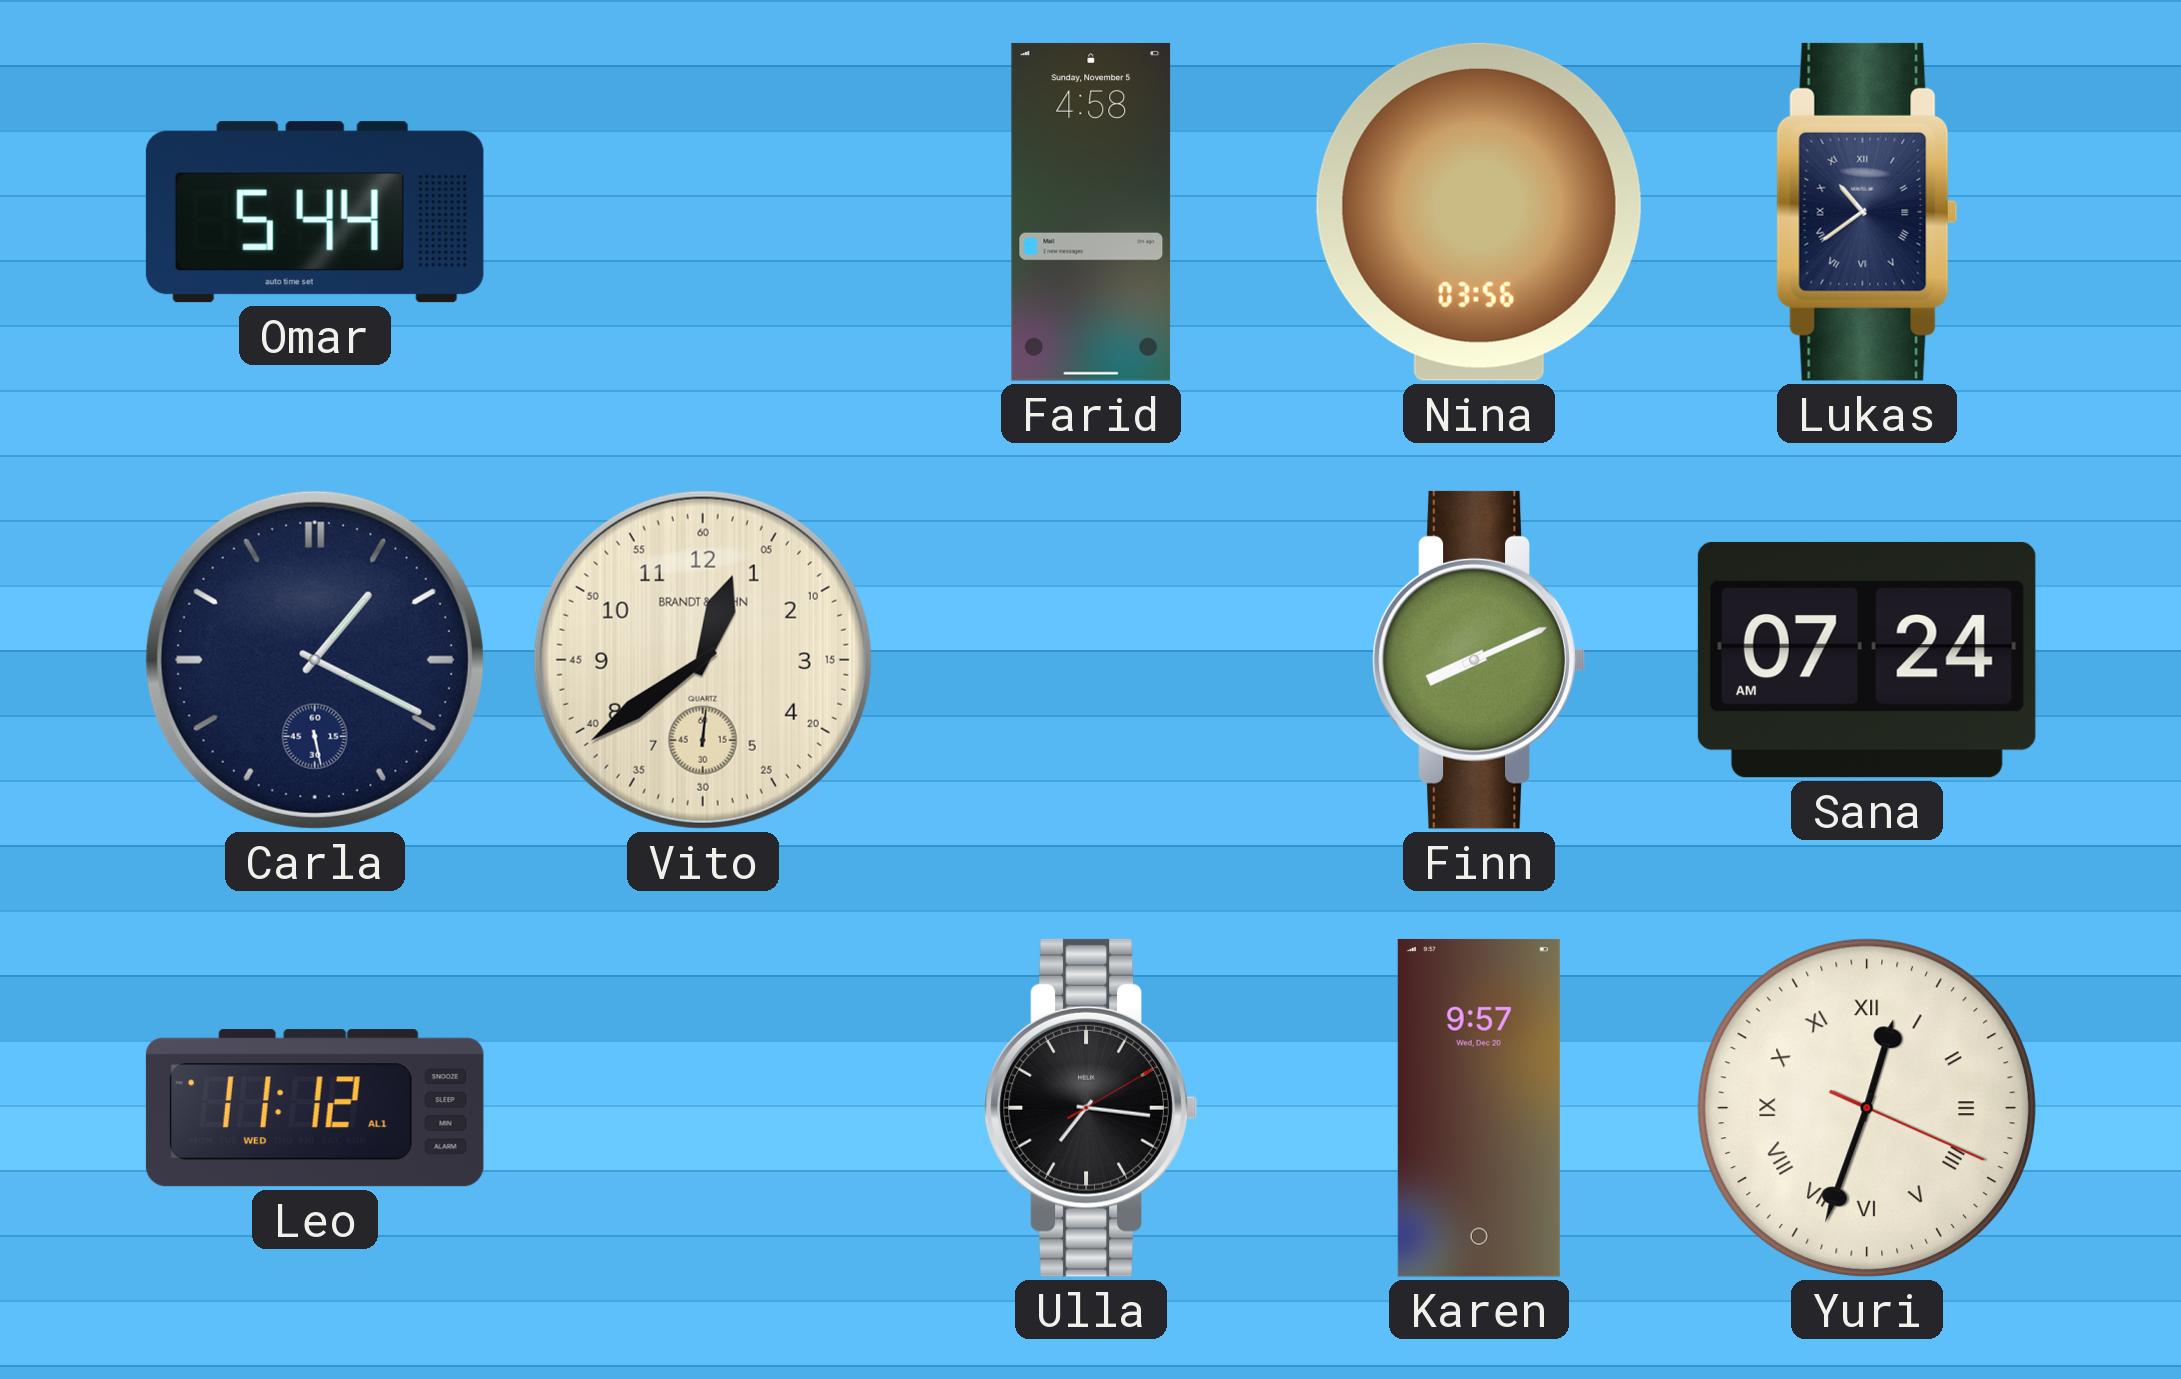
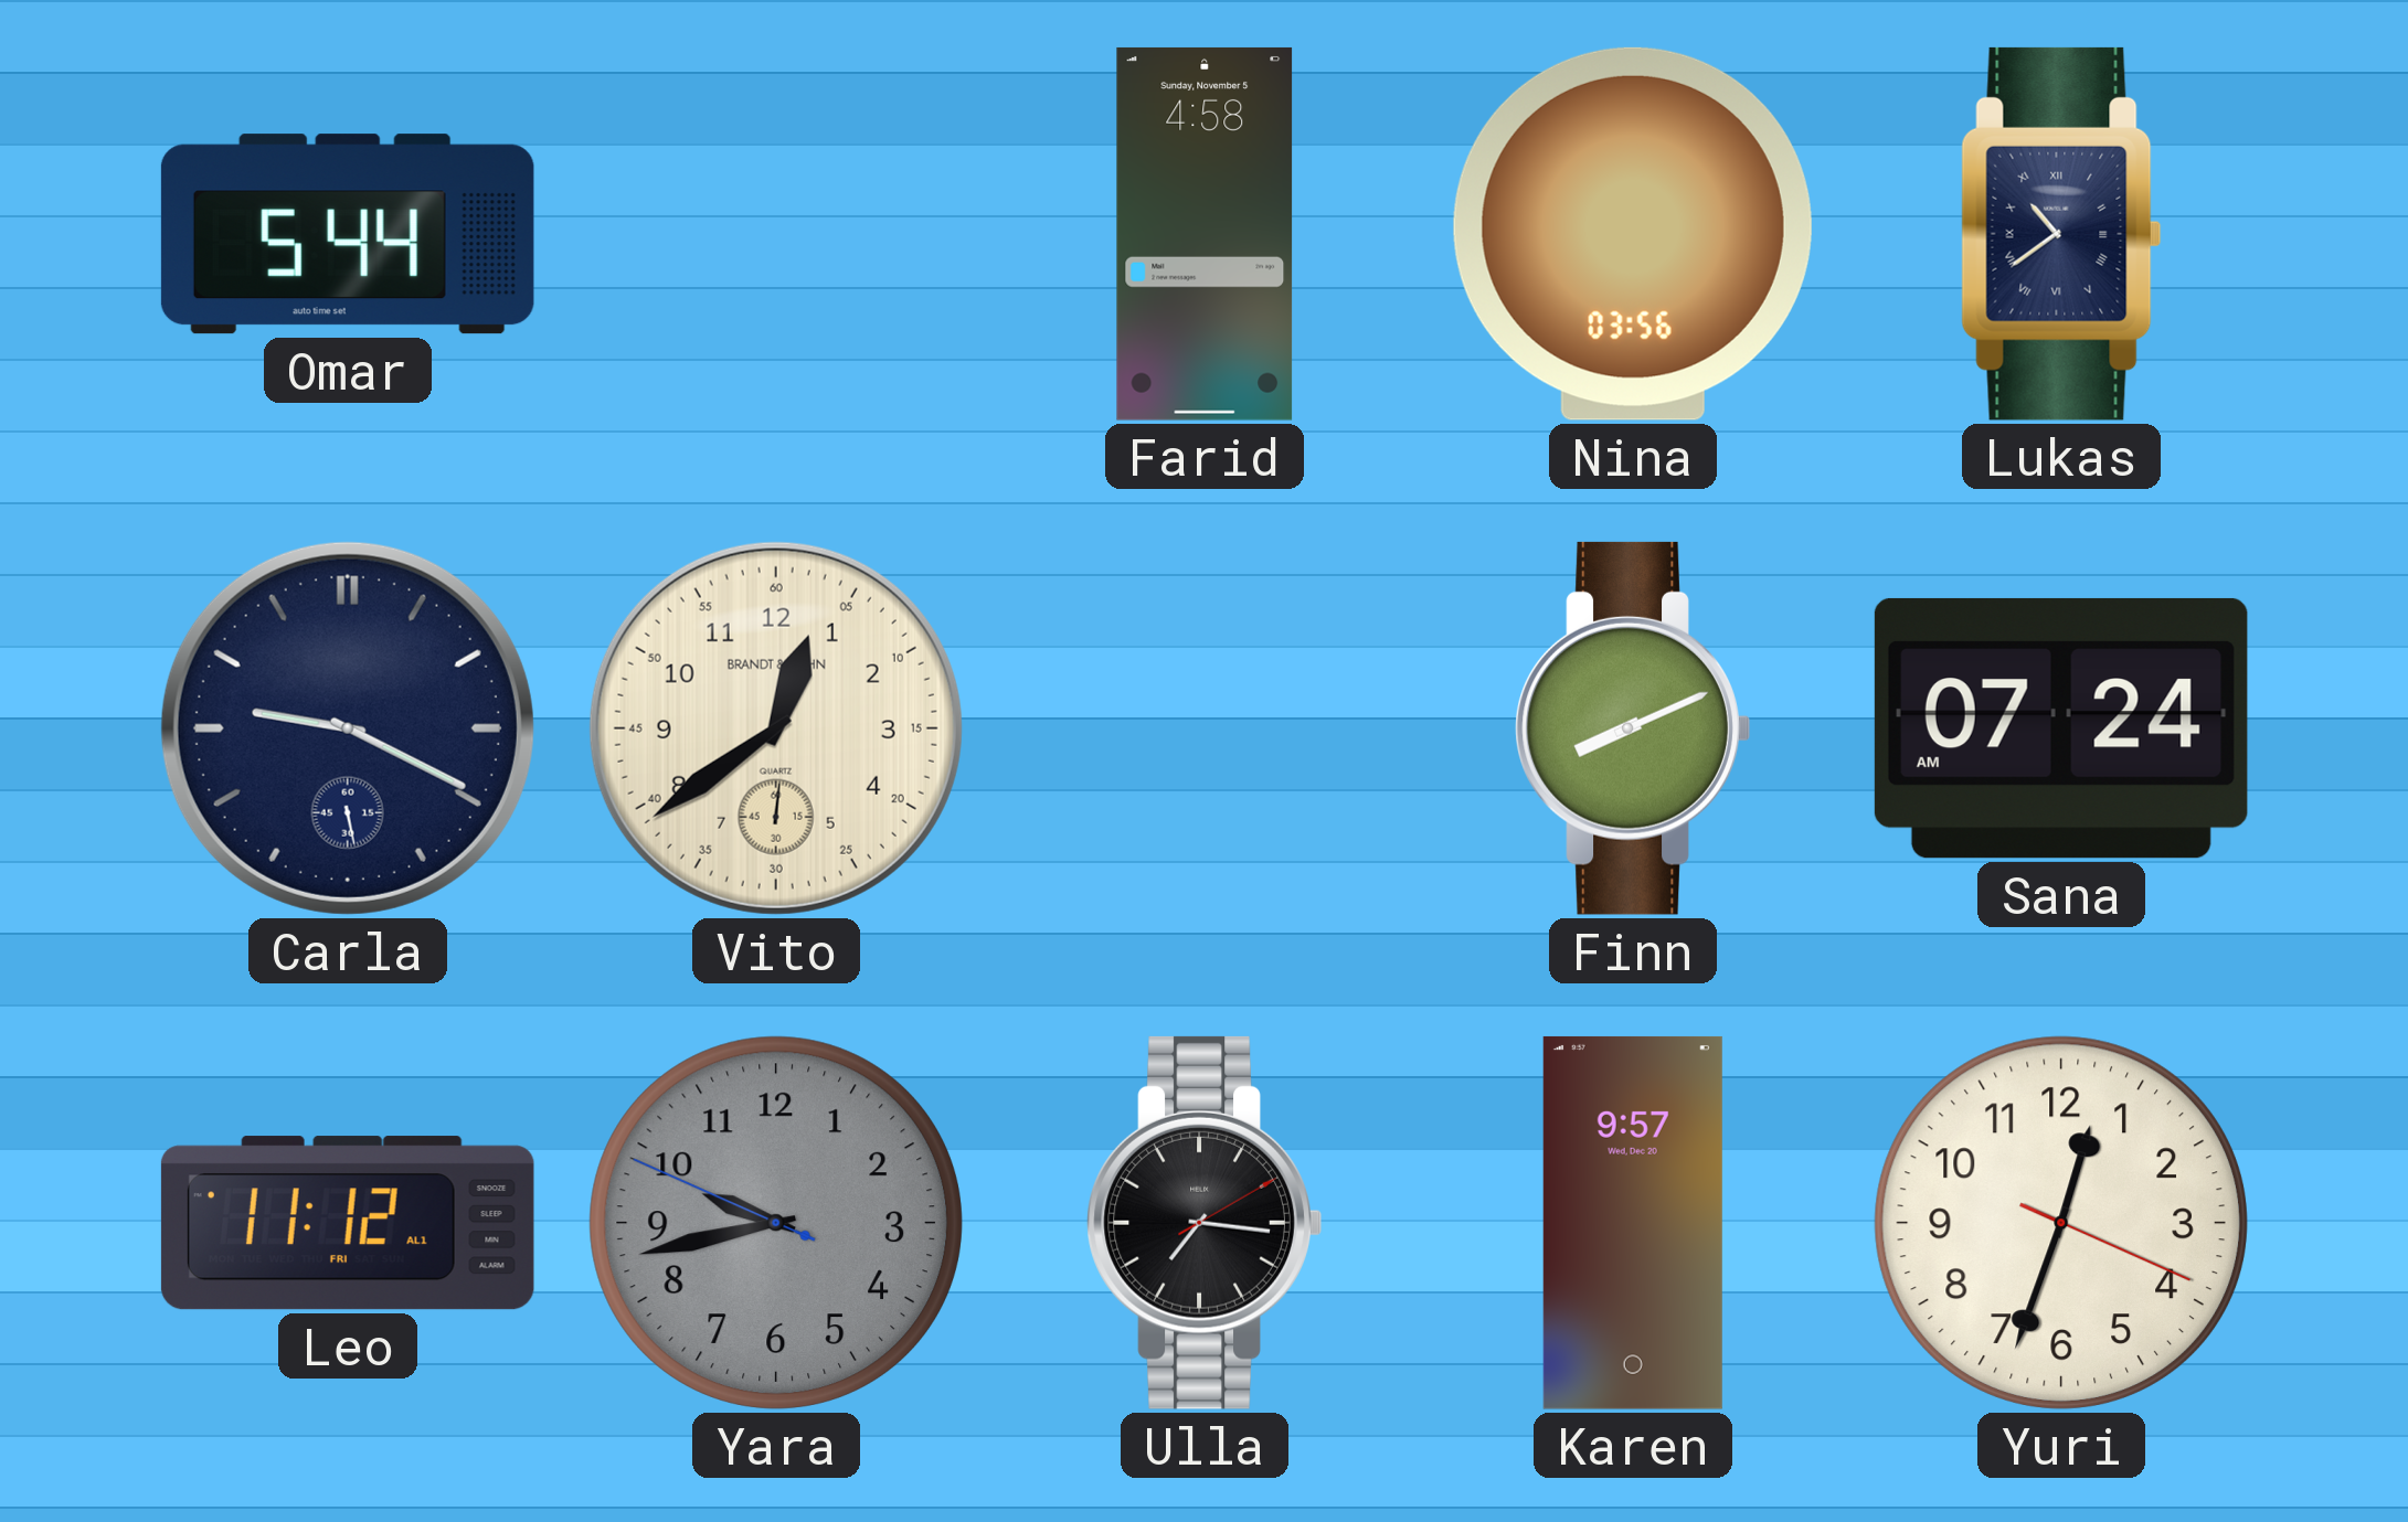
Carla: 1:19 -> 9:19 (348, 728)
Leo date: WED -> FRI (348, 1223)
Yara: none -> 9:42 (776, 1223)
Yuri numerals: Roman -> Arabic (2061, 1223)
